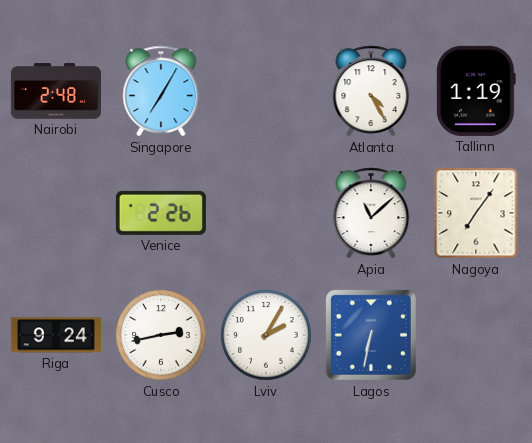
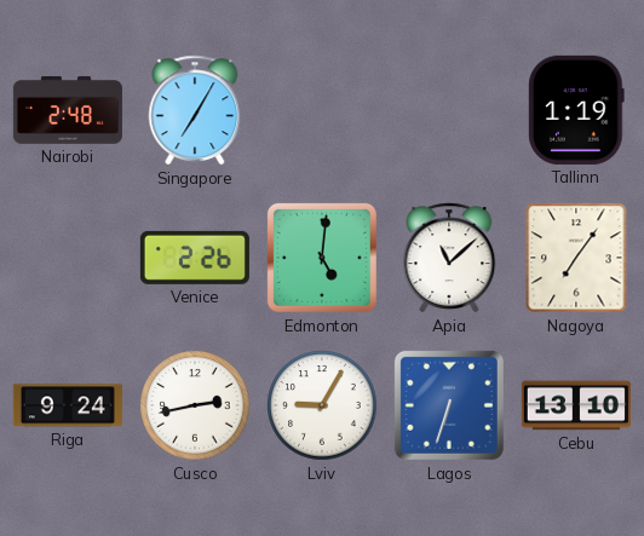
Atlanta: 4:25 -> none (371, 91)
Edmonton: none -> 5:01 (322, 258)
Lviv: 2:05 -> 9:05 (322, 405)
Lagos: 6:32 -> 6:33 (449, 405)
Cebu: none -> 13:10 (576, 405)
